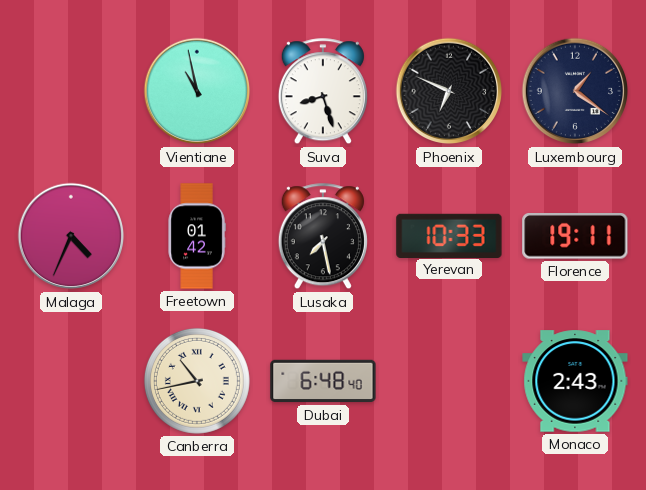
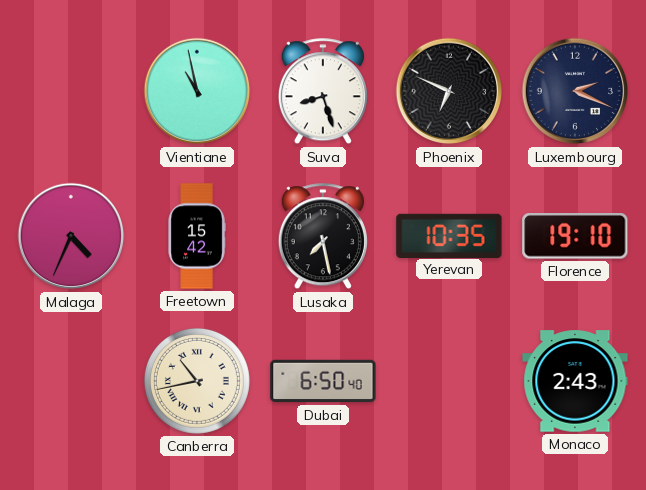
Luxembourg: 1:21 -> 2:19 (575, 91)
Freetown: 01:42 -> 15:42 (197, 236)
Yerevan: 10:33 -> 10:35 (449, 235)
Florence: 19:11 -> 19:10 (575, 237)
Dubai: 6:48 -> 6:50 (323, 381)
